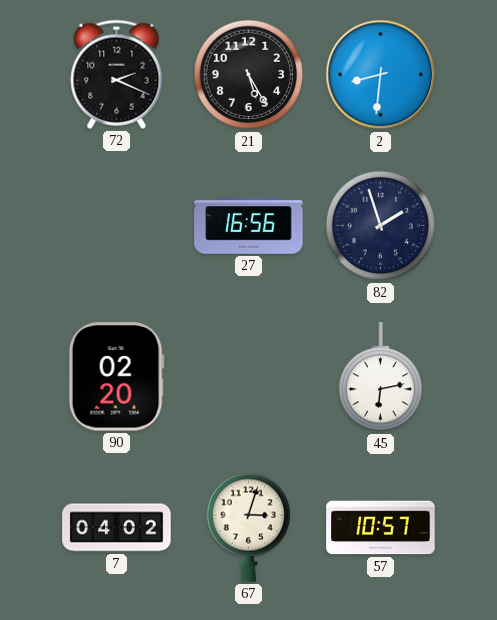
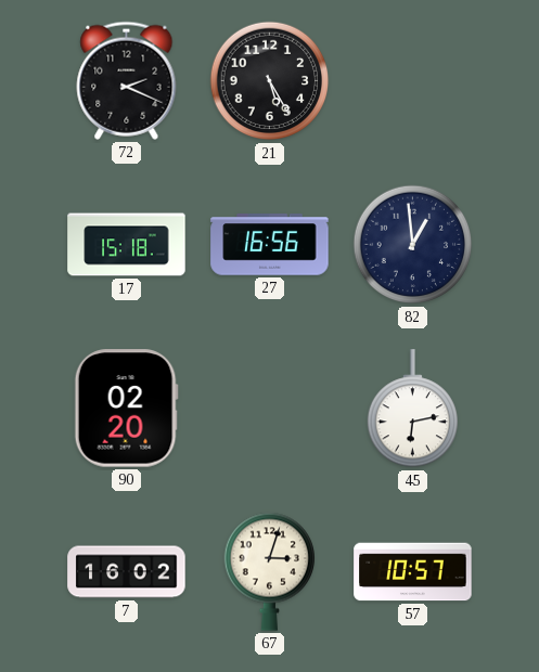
2: 8:31 -> none (381, 75)
17: none -> 15:18 (127, 245)
82: 1:57 -> 12:59 (413, 245)
7: 04:02 -> 16:02 (127, 572)
